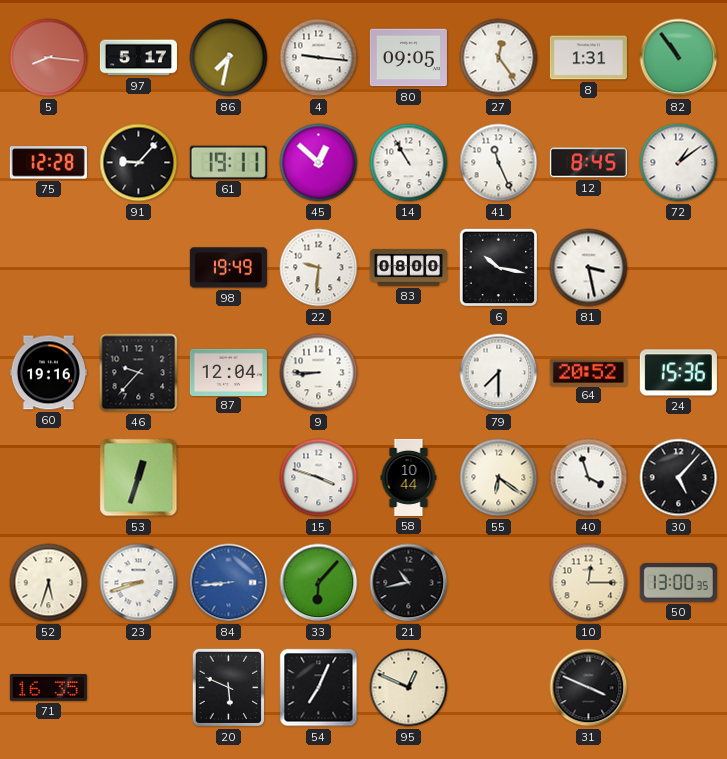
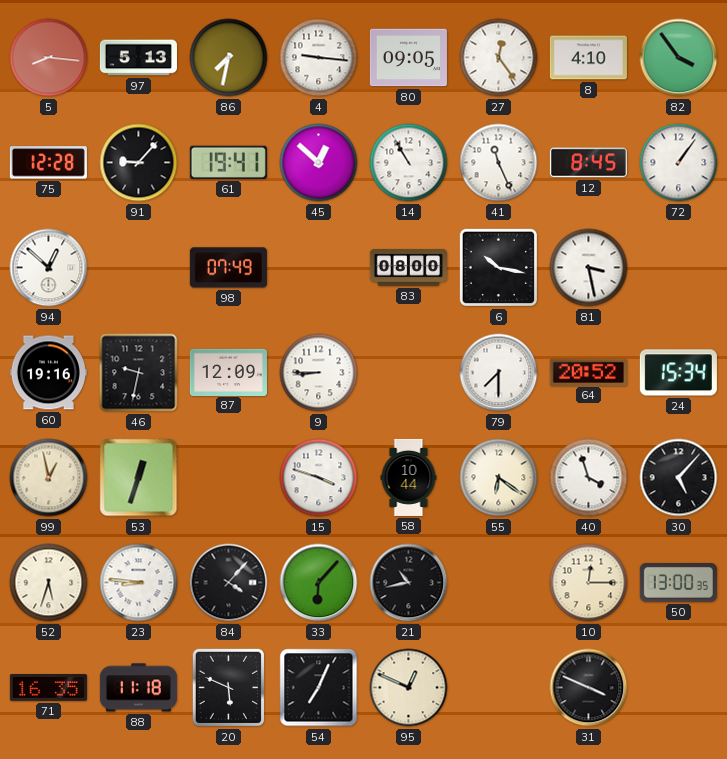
97: 5:17 -> 5:13 (138, 58)
8: 1:31 -> 4:10 (588, 58)
82: 10:54 -> 3:54 (679, 58)
61: 19:11 -> 19:41 (228, 162)
72: 1:09 -> 1:06 (679, 163)
94: none -> 12:52 (49, 268)
98: 19:49 -> 07:49 (228, 268)
22: 9:31 -> none (319, 268)
46: 9:37 -> 9:32 (139, 373)
87: 12:04 -> 12:09 (228, 372)
24: 15:36 -> 15:34 (678, 373)
99: none -> 12:58 (49, 478)
23: 8:42 -> 8:46 (139, 583)
84: 8:44 -> 4:07 (229, 583)
84 dial: blue -> black (229, 583)
88: none -> 11:18 (138, 688)
